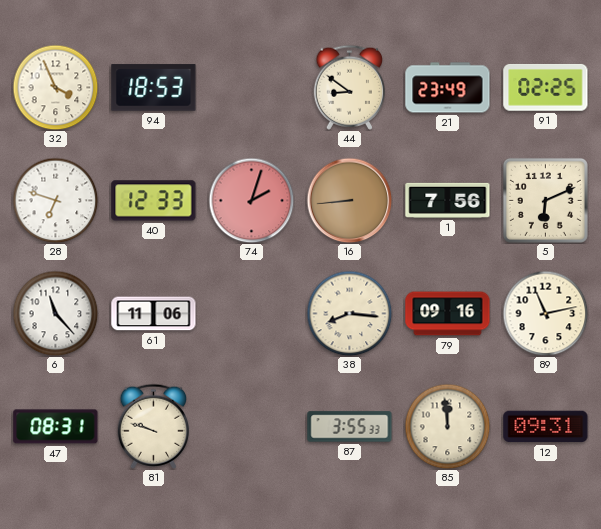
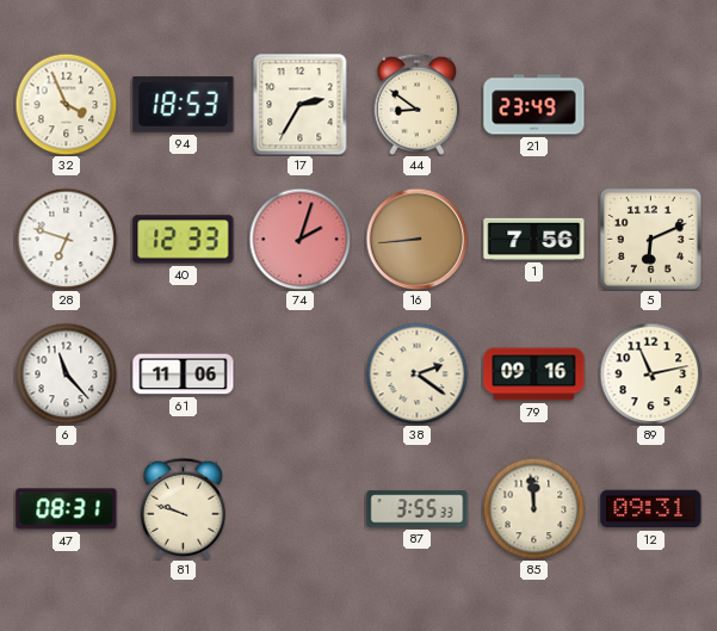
17: none -> 2:35 (301, 104)
91: 02:25 -> none (546, 87)
38: 8:16 -> 2:21 (416, 373)
